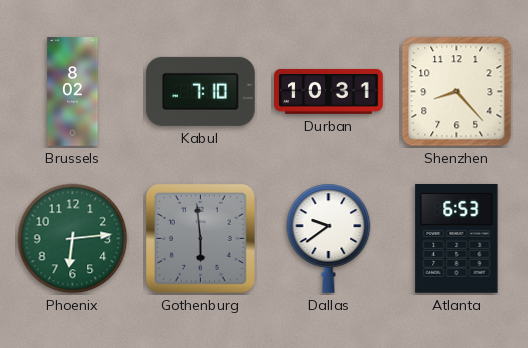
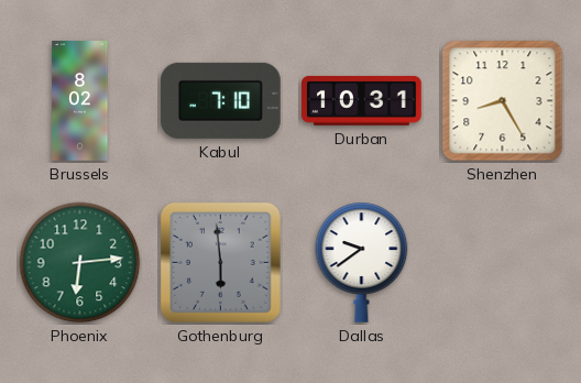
Shenzhen: 8:23 -> 8:25 (503, 101)
Atlanta: 6:53 -> none (457, 238)
